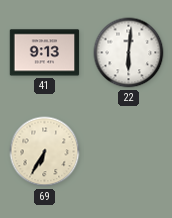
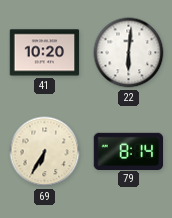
41: 9:13 -> 10:20 (45, 53)
79: none -> 8:14 (129, 151)
